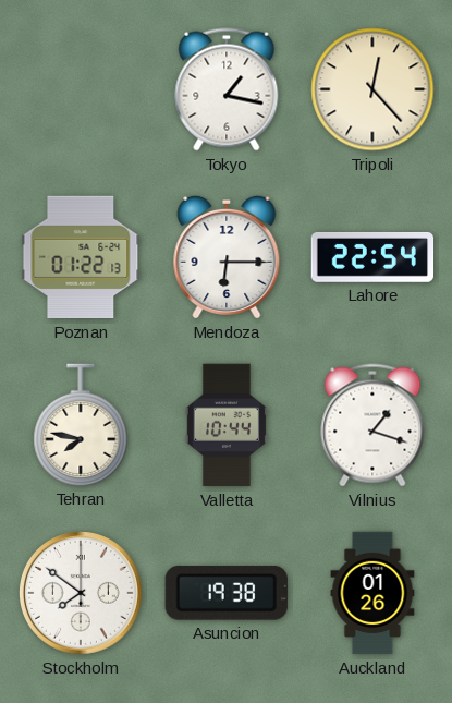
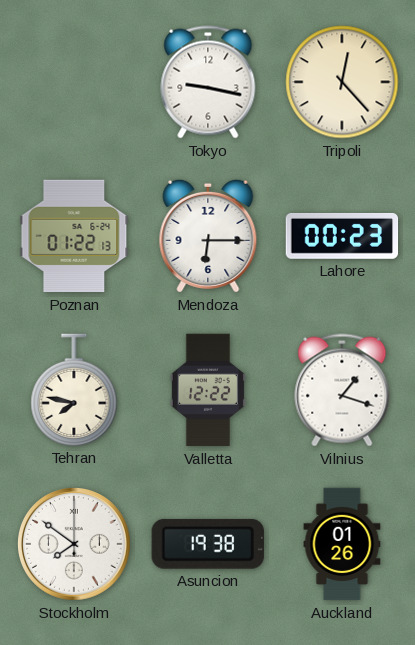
Tokyo: 1:17 -> 9:17 (208, 82)
Lahore: 22:54 -> 00:23 (342, 236)
Valletta: 10:44 -> 12:22 (208, 390)
